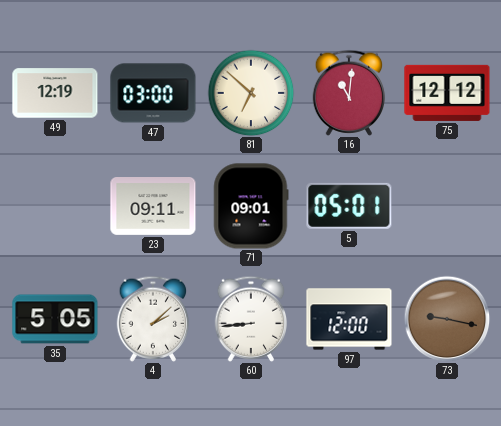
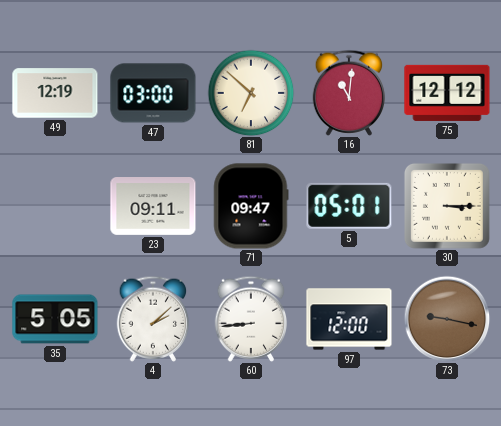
71: 09:01 -> 09:47 (251, 206)
30: none -> 3:15 (447, 206)
